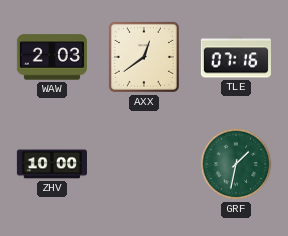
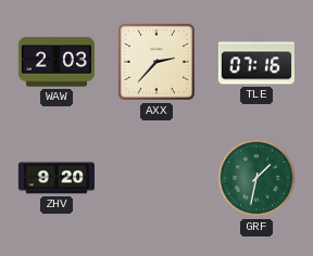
AXX: 12:39 -> 2:37 (156, 62)
ZHV: 10:00 -> 9:20 (57, 178)
